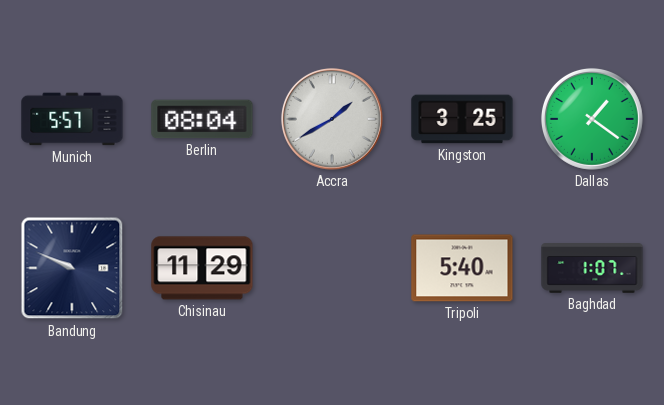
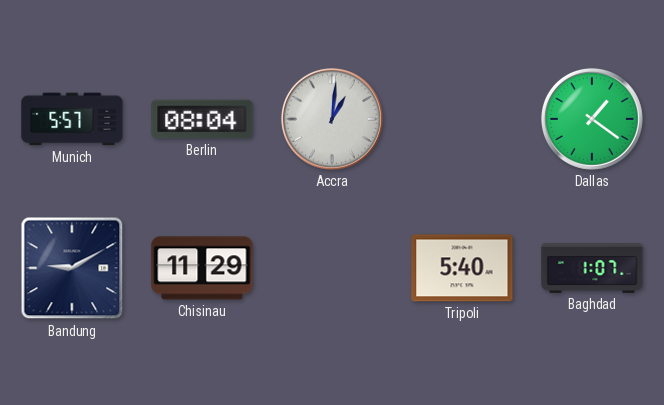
Accra: 1:40 -> 1:01 (332, 119)
Kingston: 3:25 -> none (462, 119)
Bandung: 9:49 -> 9:10 (72, 268)
